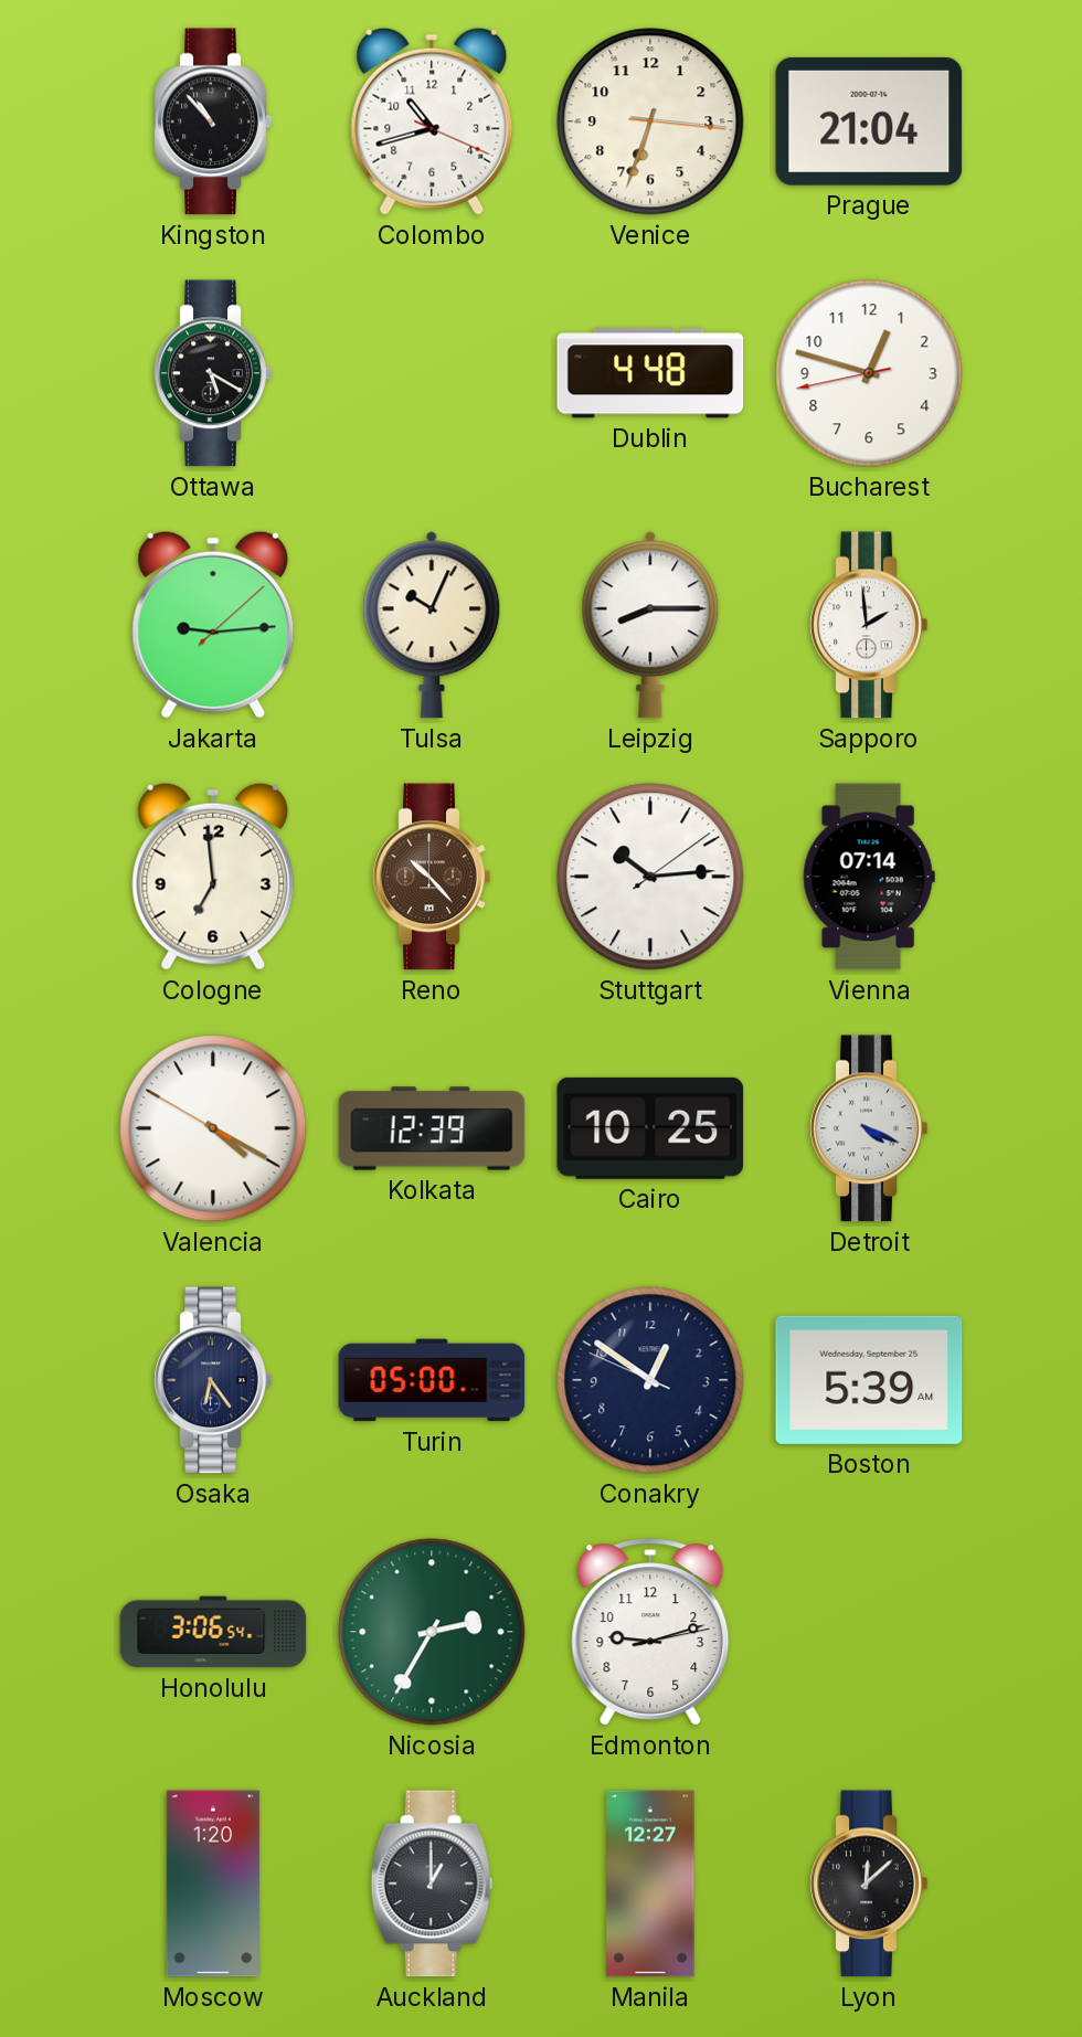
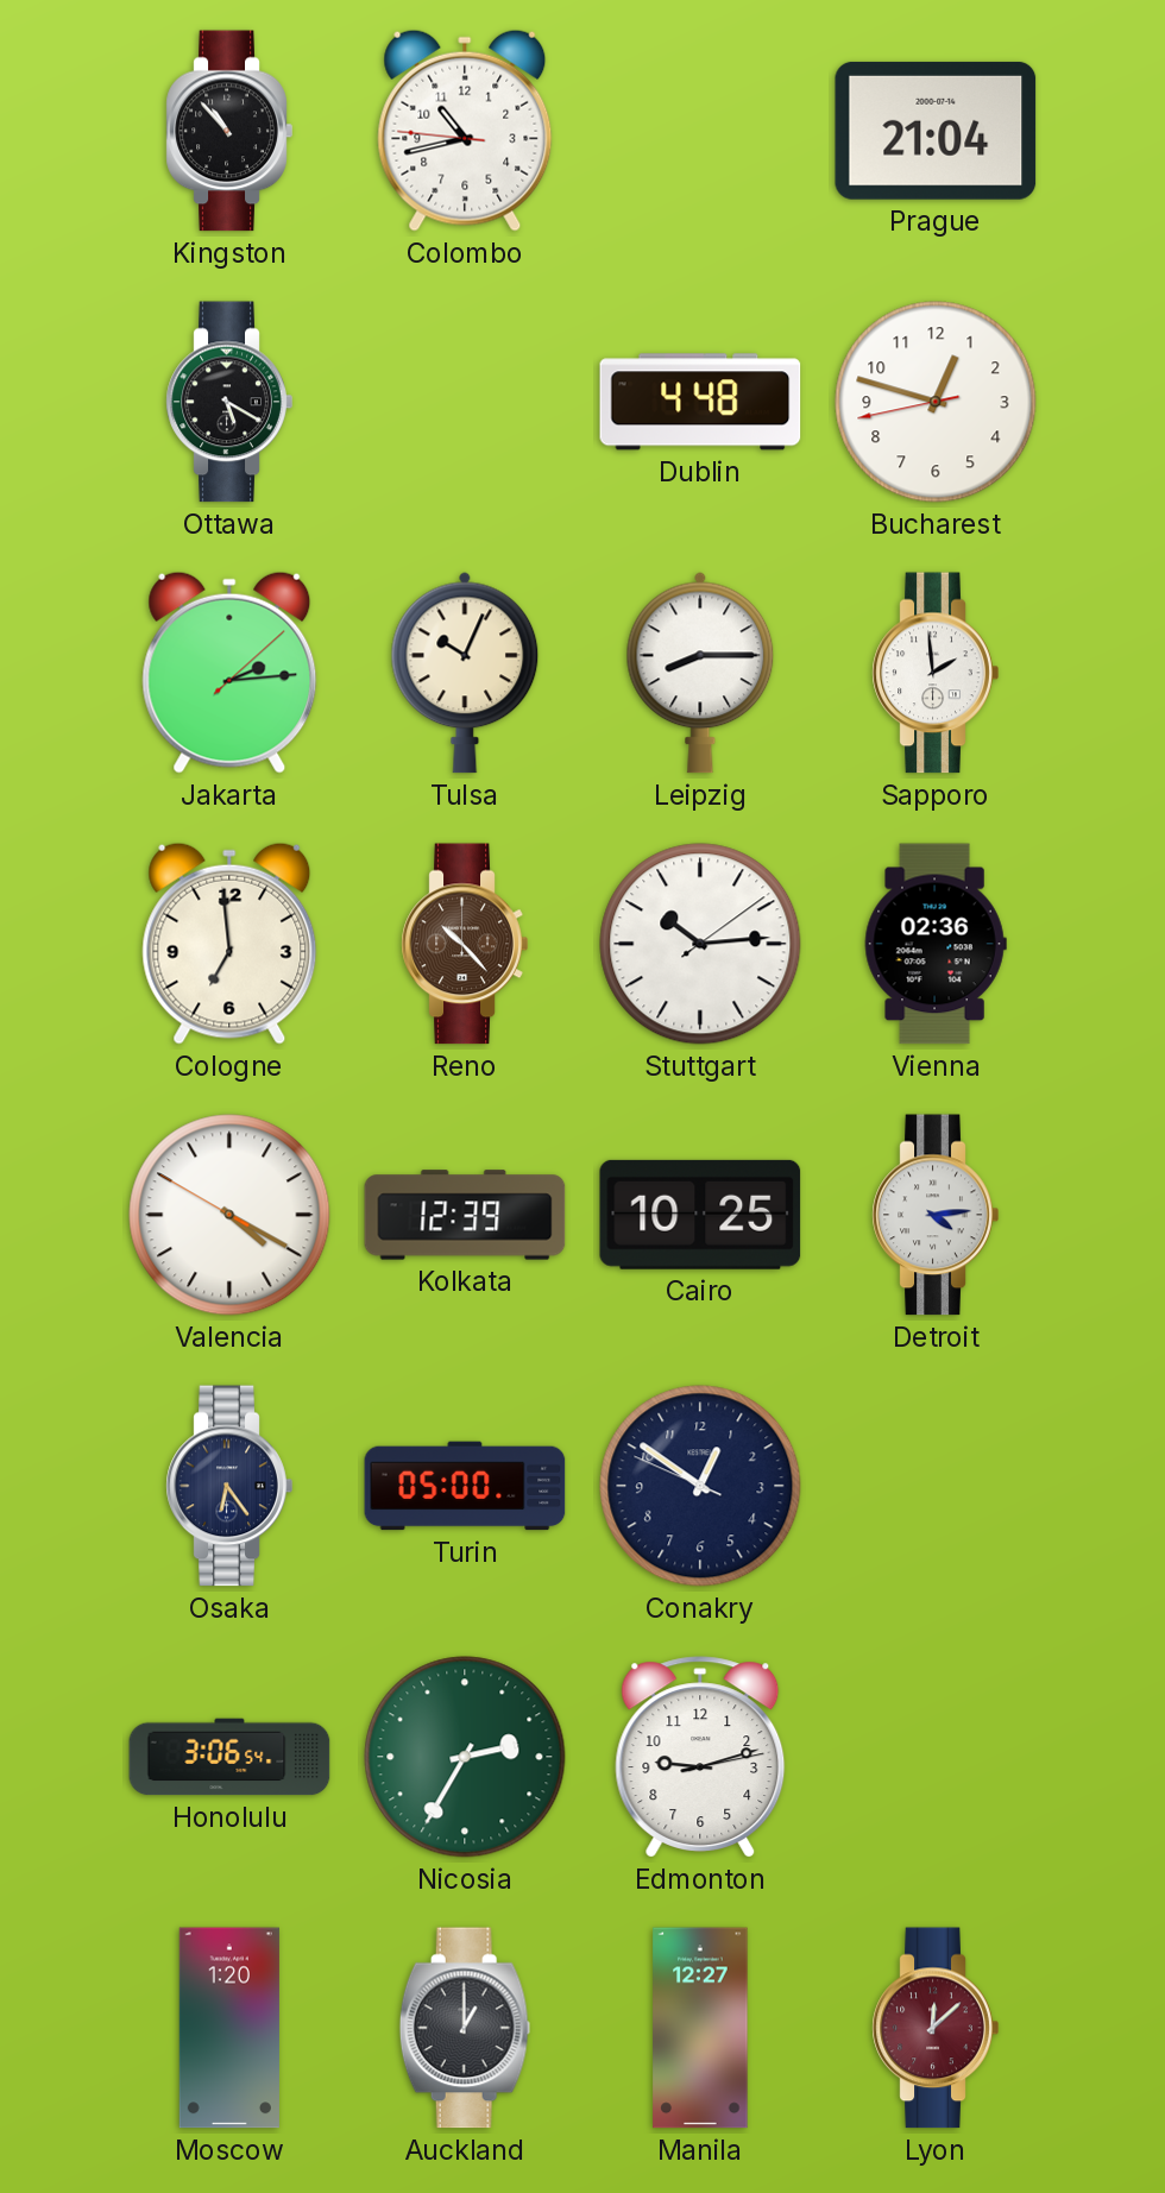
Colombo: 10:42:19 -> 10:42:46 (465, 131)
Venice: 6:33 -> none (650, 121)
Jakarta: 9:14 -> 2:14 (229, 673)
Vienna: 07:14 -> 02:36 (936, 944)
Detroit: 4:19 -> 4:14 (936, 1215)
Boston: 5:39 -> none (869, 1380)
Lyon dial: black -> burgundy (936, 2028)
